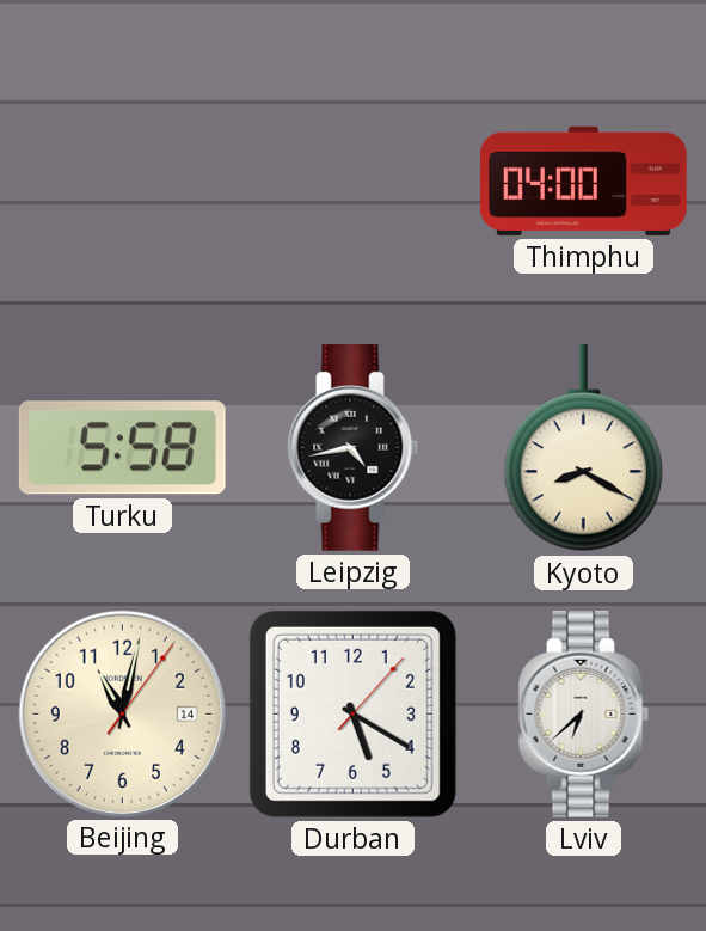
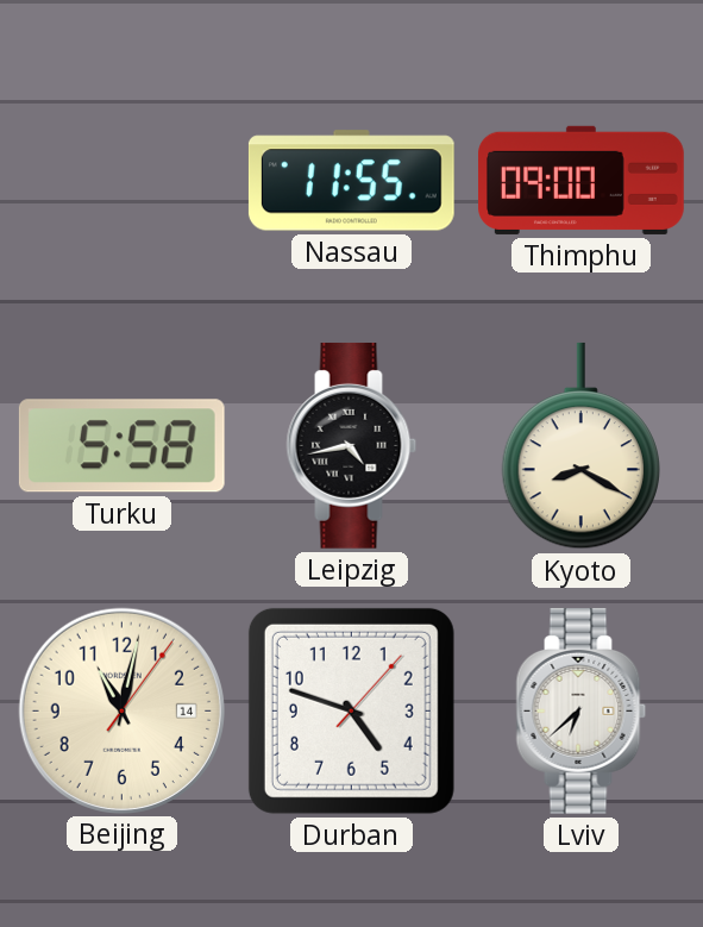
Nassau: none -> 11:55 (351, 181)
Thimphu: 04:00 -> 09:00 (582, 180)
Durban: 5:20 -> 4:48 (351, 710)
